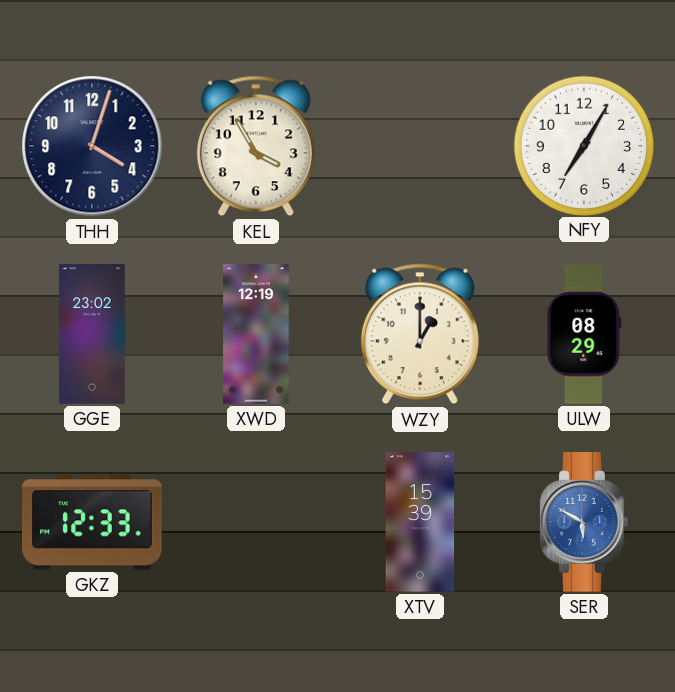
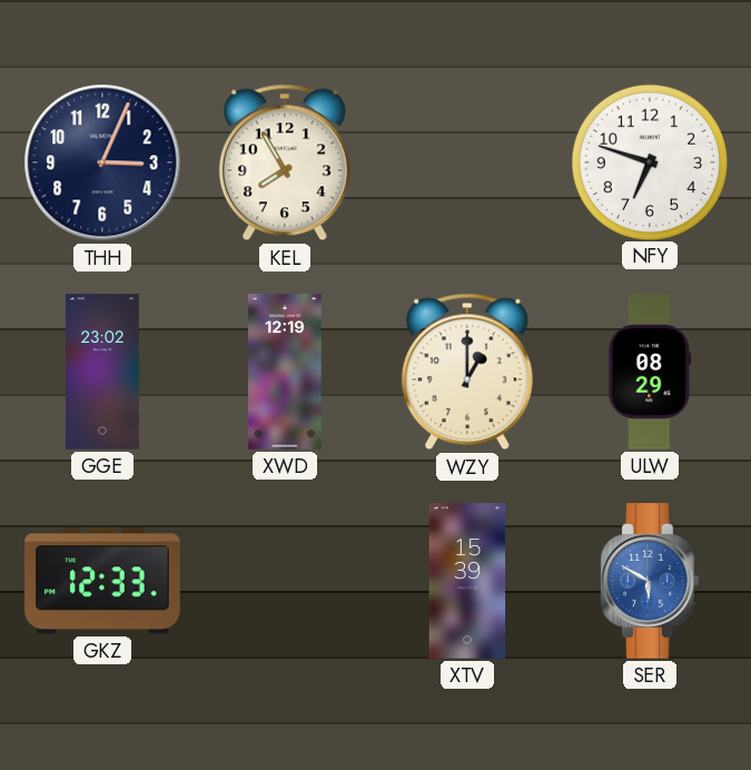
THH: 4:03 -> 3:04 (102, 162)
KEL: 3:55 -> 7:55 (285, 162)
NFY: 7:05 -> 6:48 (649, 161)
